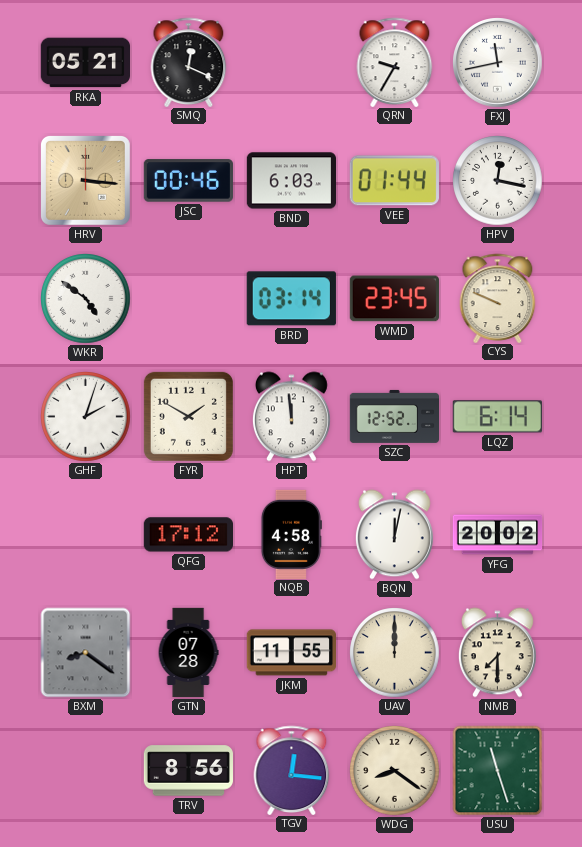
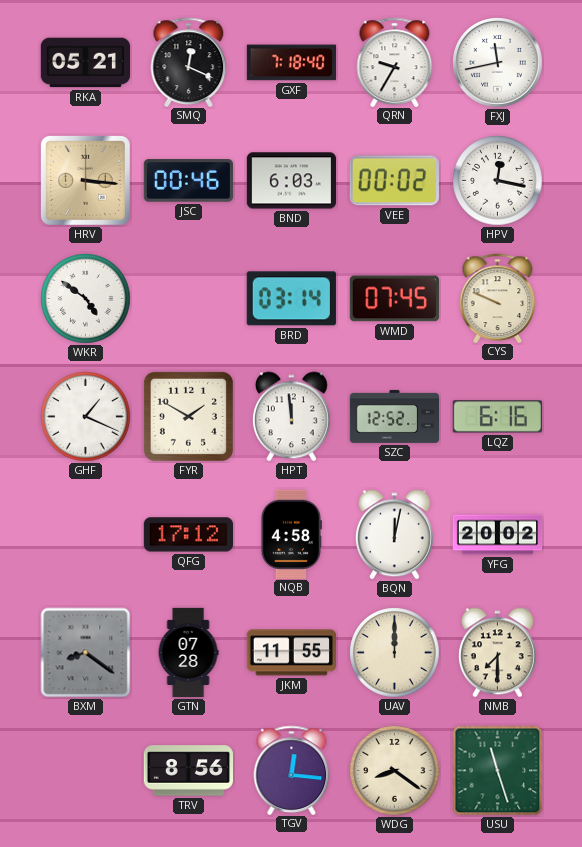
GXF: none -> 7:18 (291, 63)
VEE: 01:44 -> 00:02 (394, 181)
WMD: 23:45 -> 07:45 (394, 299)
GHF: 2:03 -> 1:19 (86, 417)
LQZ: 6:14 -> 6:16 (497, 417)
